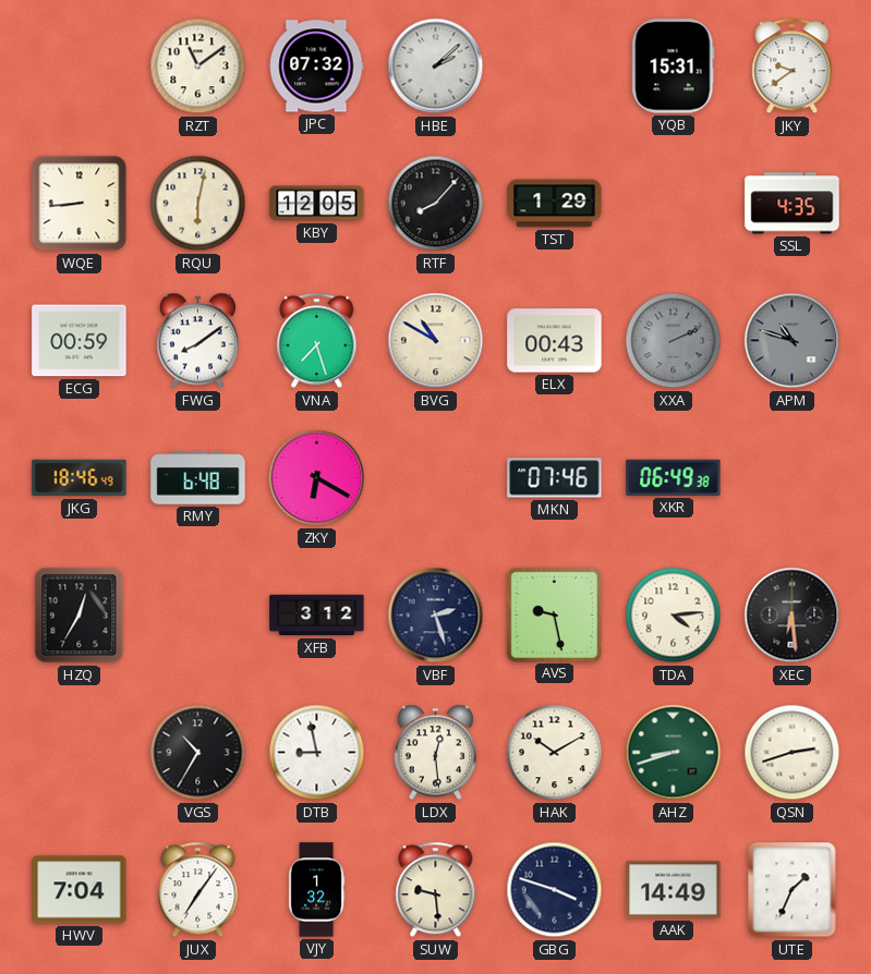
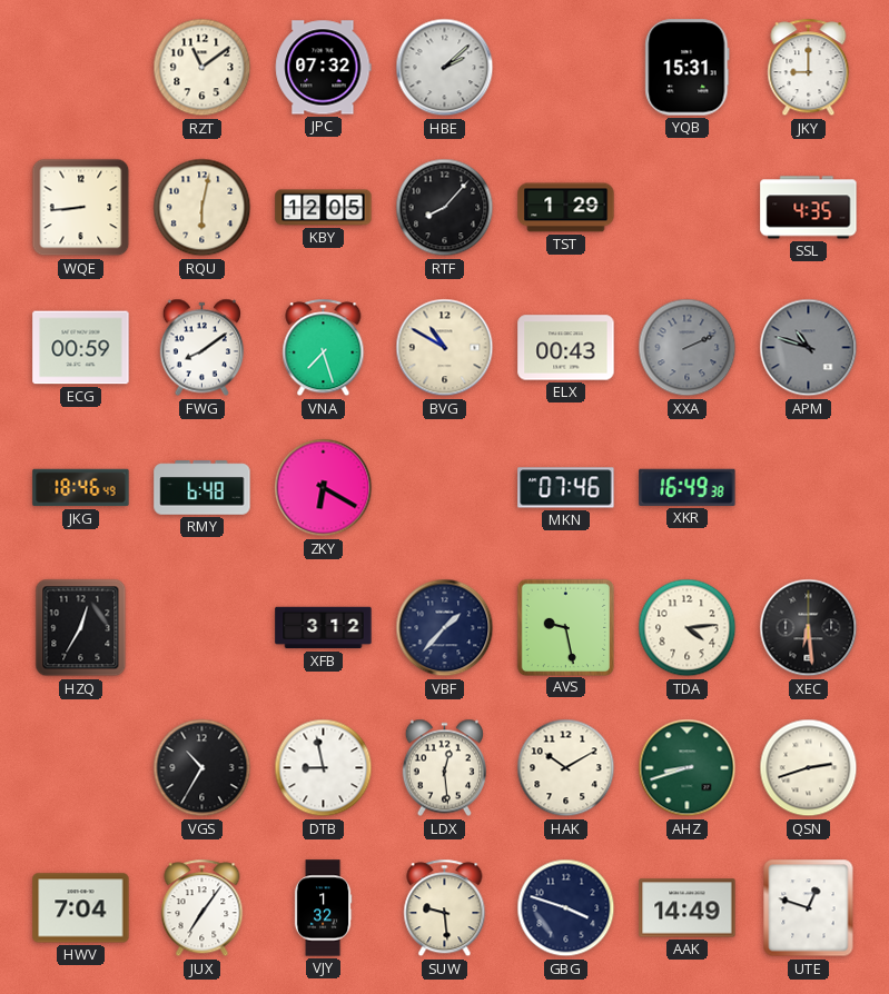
JKY: 9:39 -> 9:00 (809, 68)
XKR: 06:49 -> 16:49 (688, 487)
VBF: 2:27 -> 1:37 (445, 628)
UTE: 1:34 -> 12:48 (809, 908)
